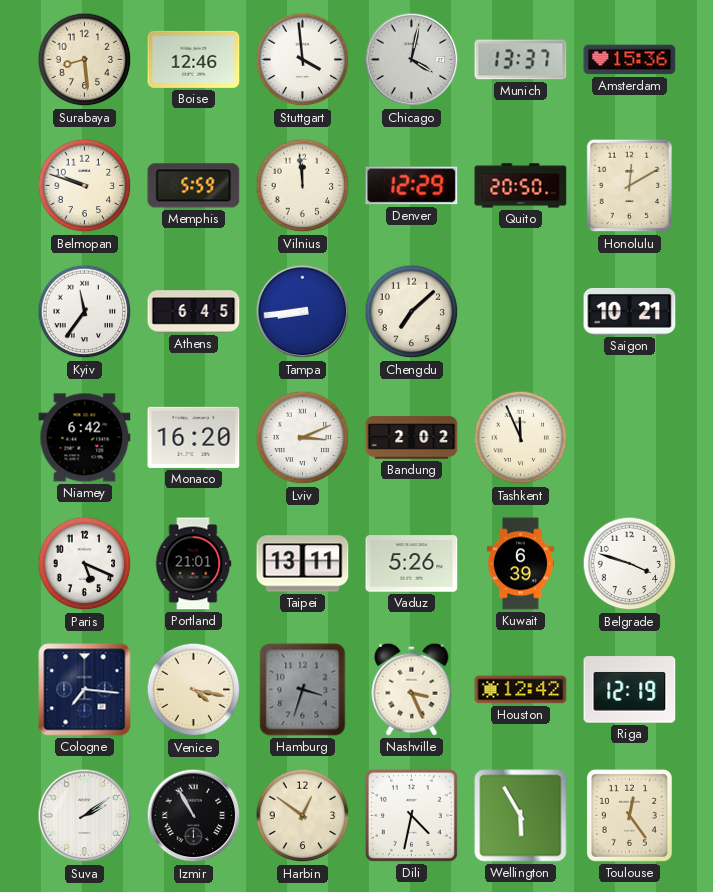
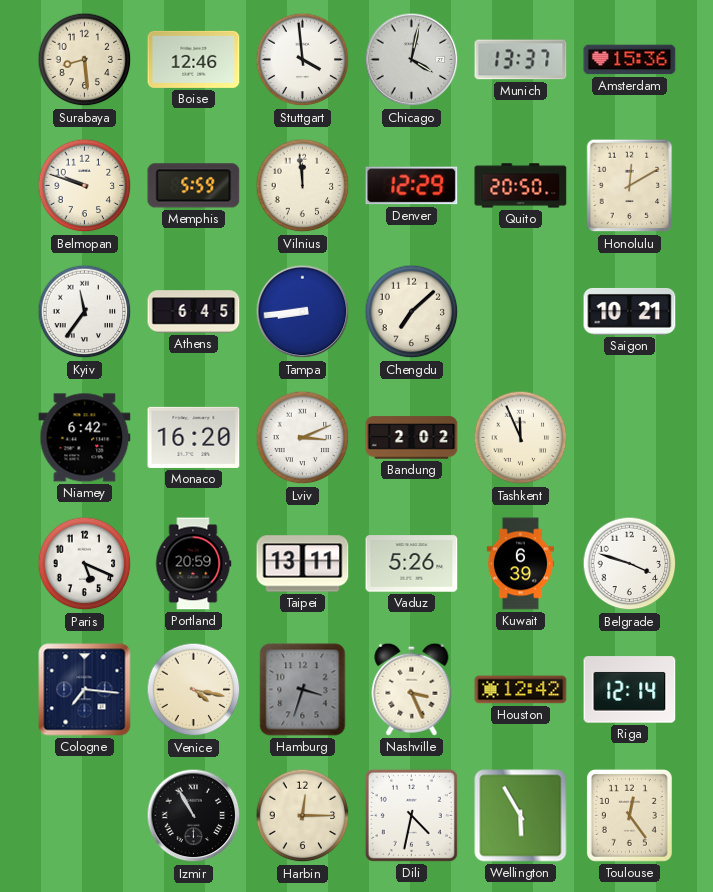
Portland: 21:01 -> 20:59 (193, 564)
Riga: 12:19 -> 12:14 (630, 690)
Suva: 2:09 -> none (85, 816)
Harbin: 12:51 -> 12:15 (303, 816)
